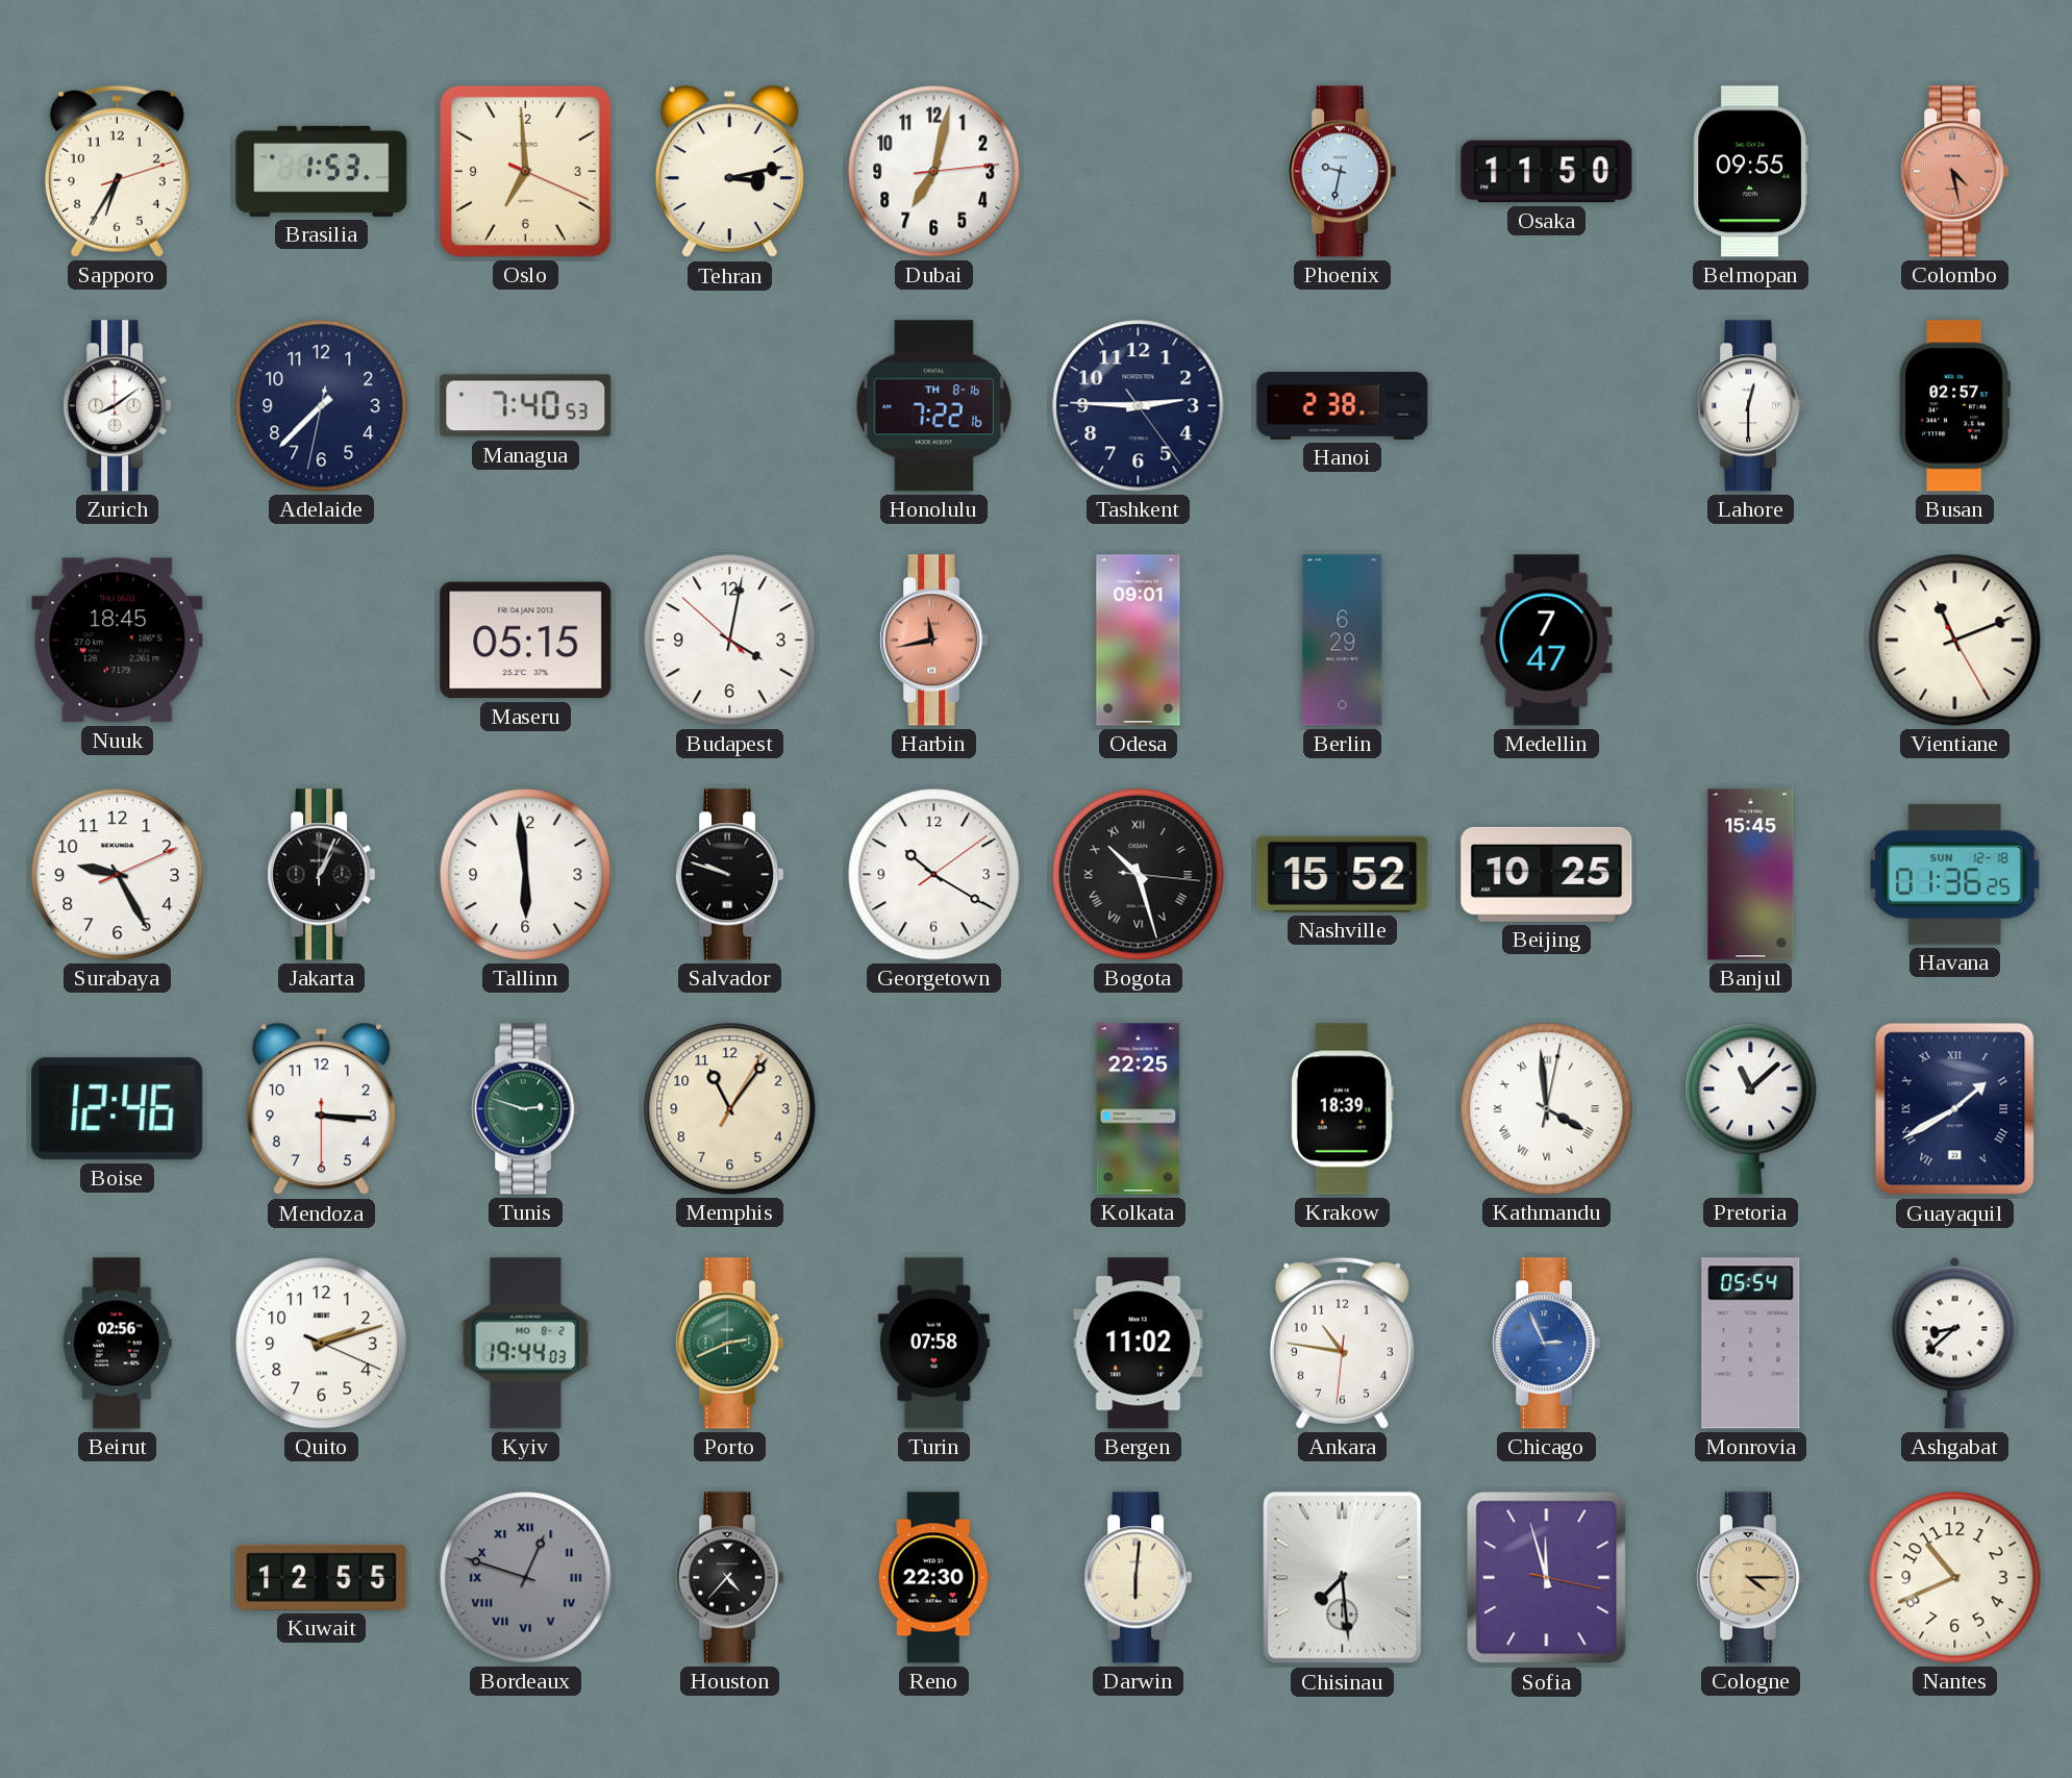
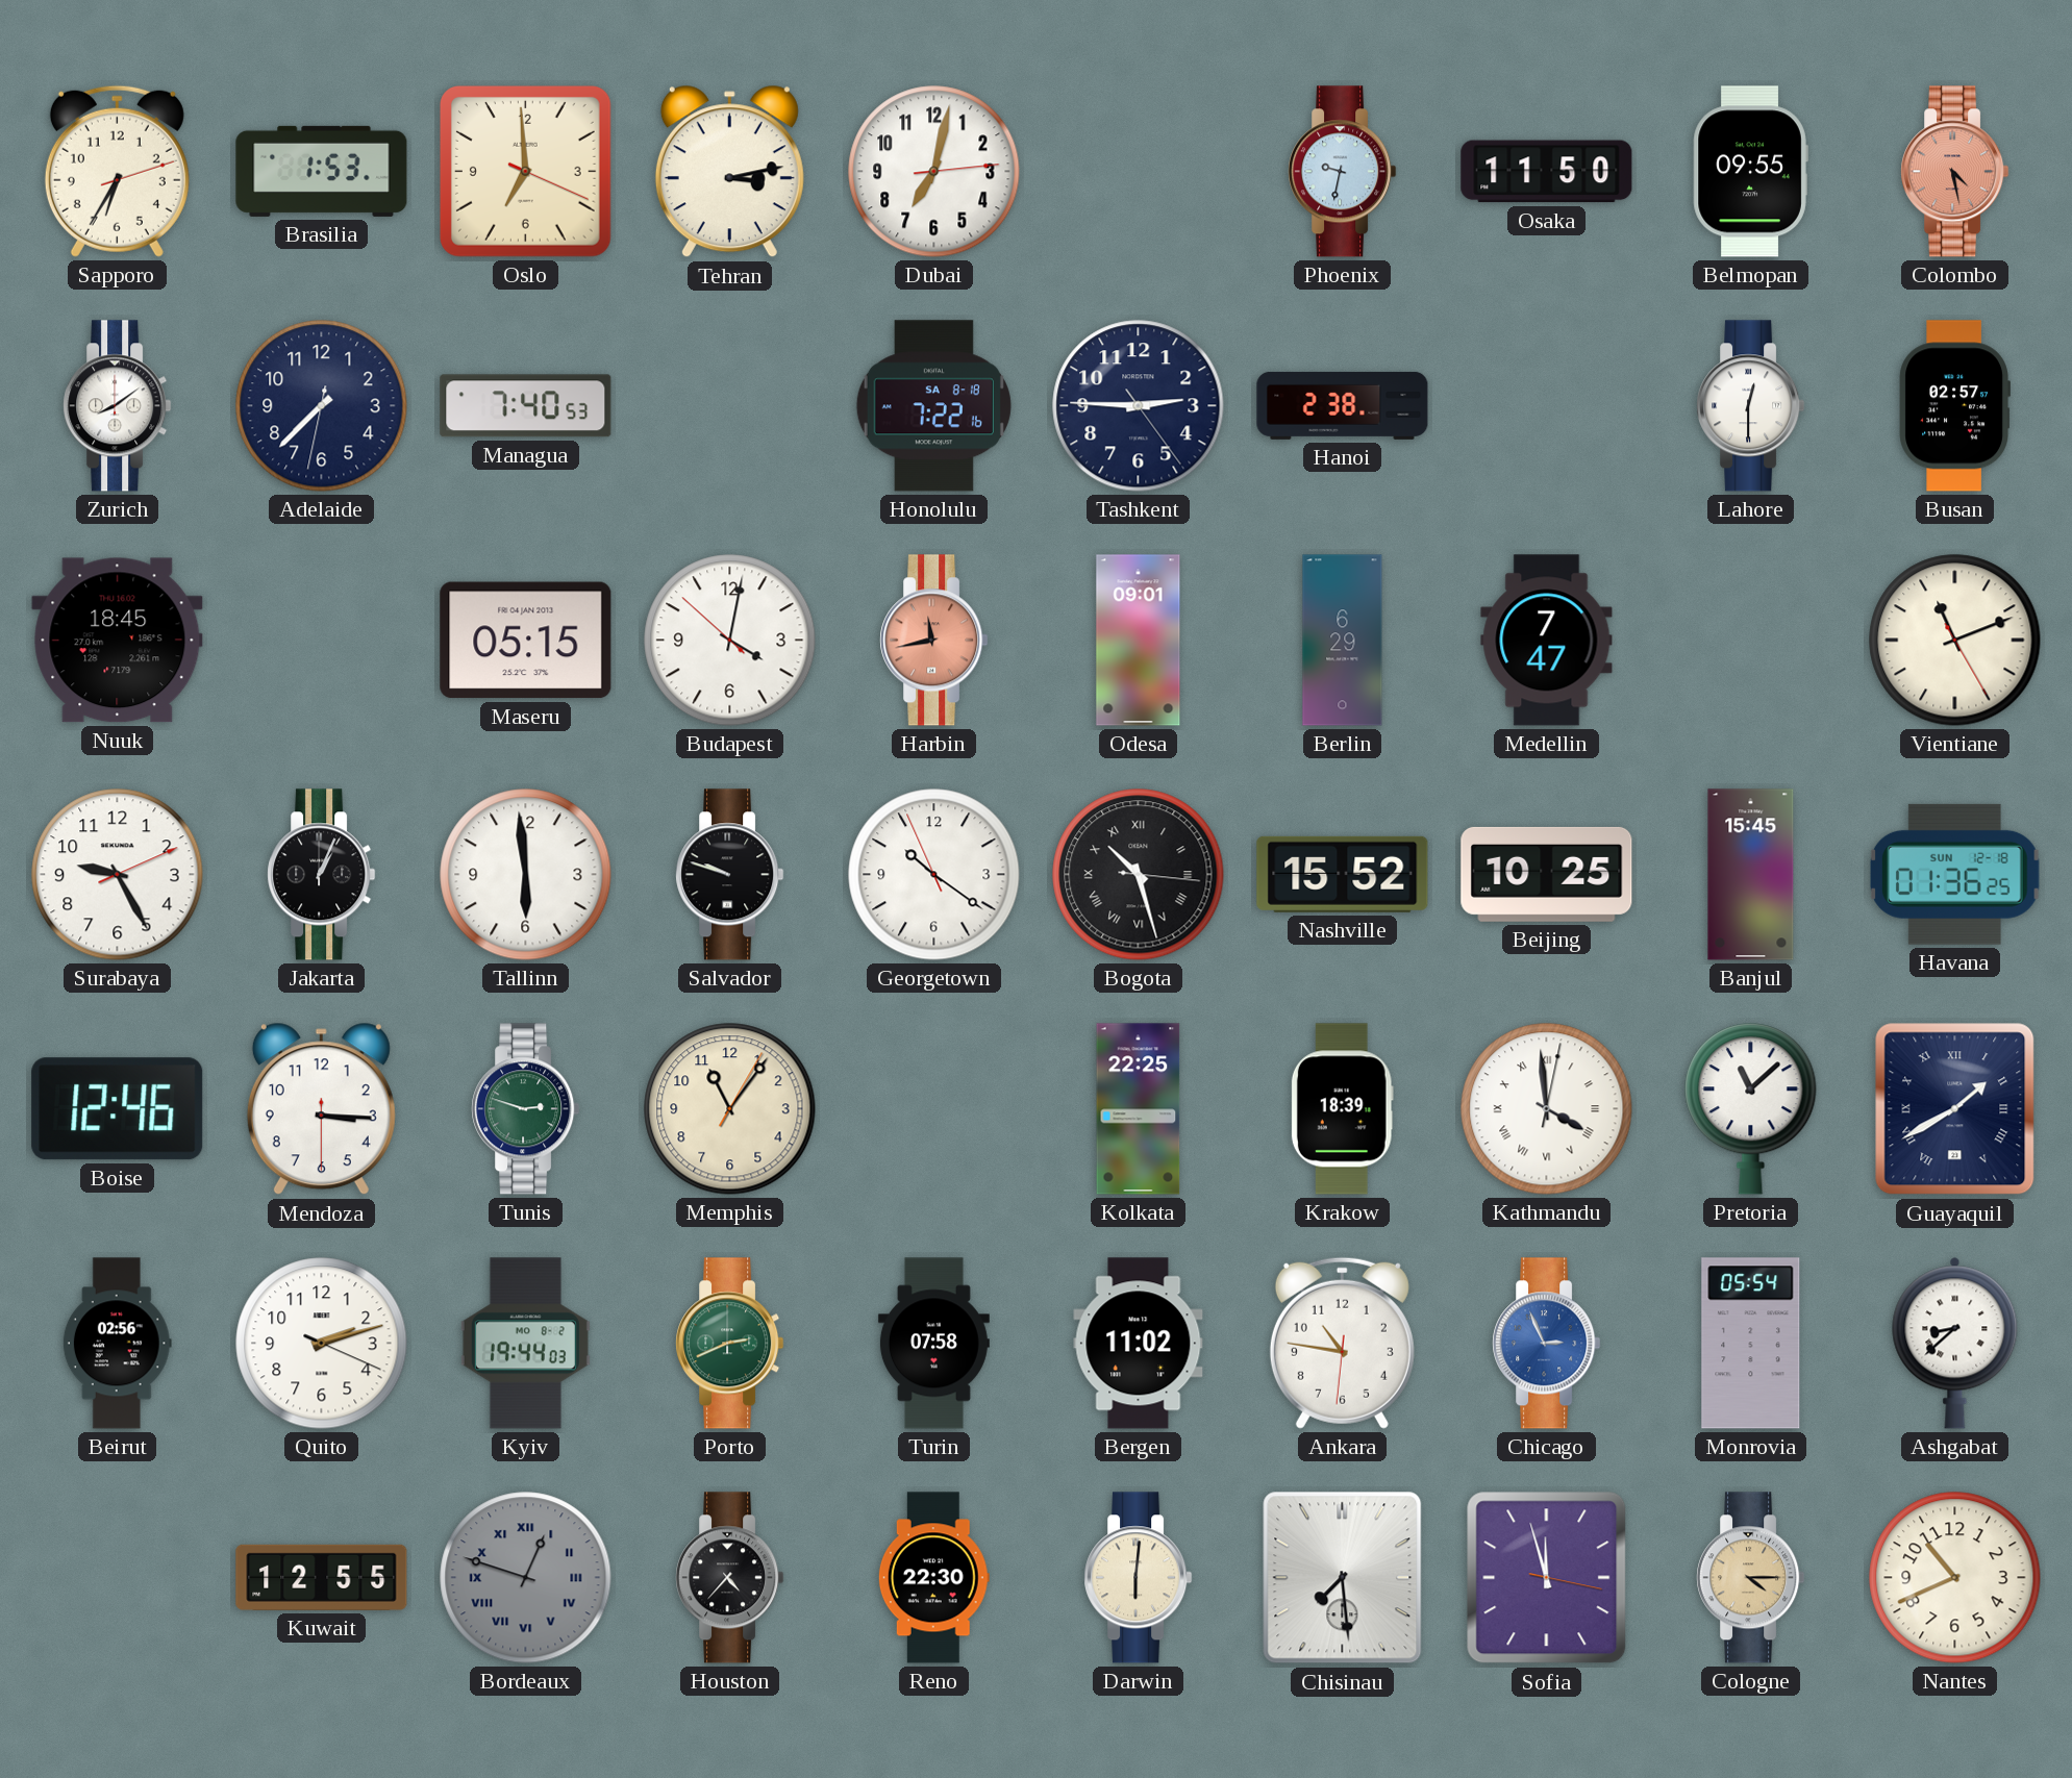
Honolulu date: TH 8-16 -> SA 8-18 (933, 406)
Georgetown: 10:20:09 -> 10:20:56 (934, 875)
